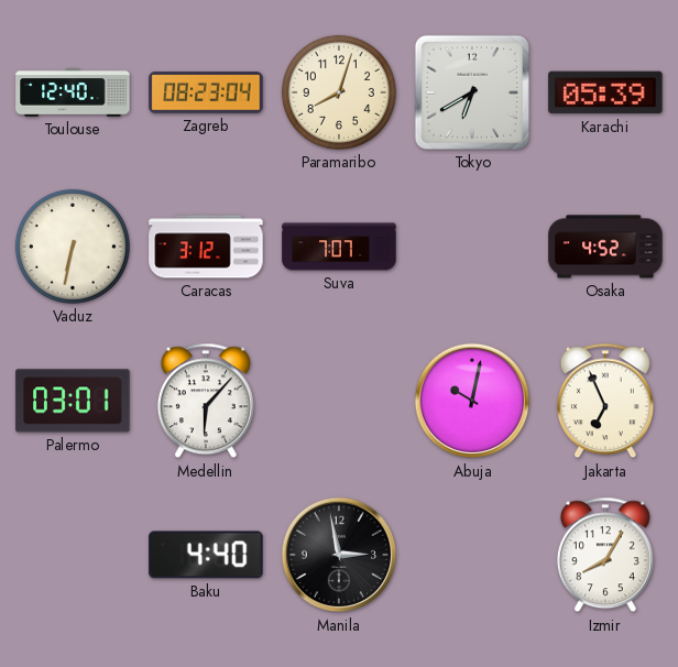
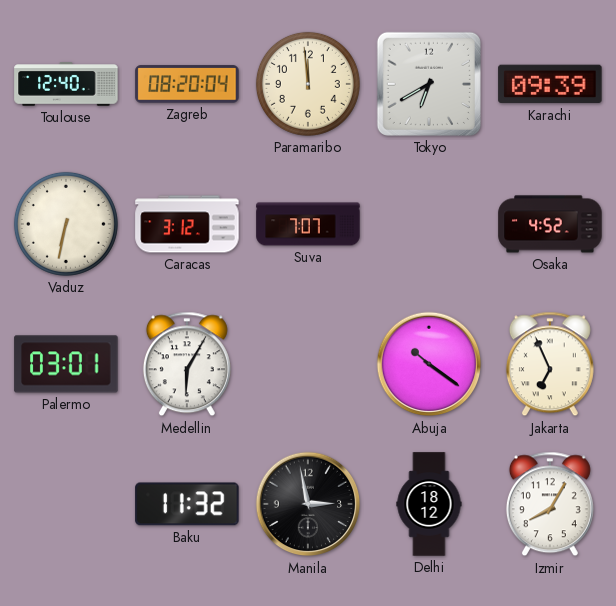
Zagreb: 08:23 -> 08:20 (187, 84)
Paramaribo: 8:03 -> 11:59 (308, 84)
Karachi: 05:39 -> 09:39 (550, 84)
Medellin: 6:07 -> 6:05 (187, 364)
Abuja: 10:02 -> 10:21 (429, 364)
Baku: 4:40 -> 11:32 (187, 504)
Delhi: none -> 18:12 (429, 504)
